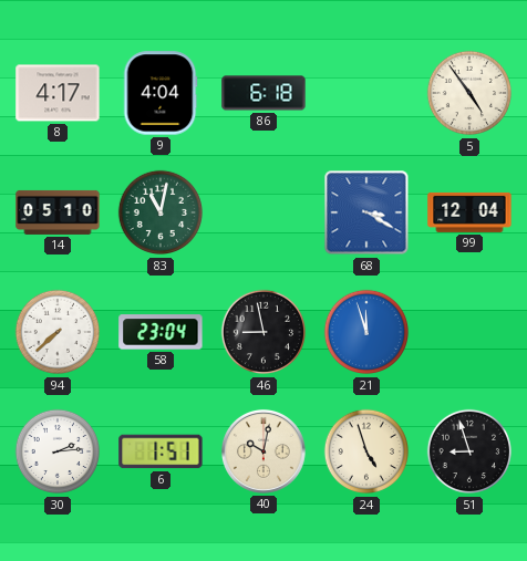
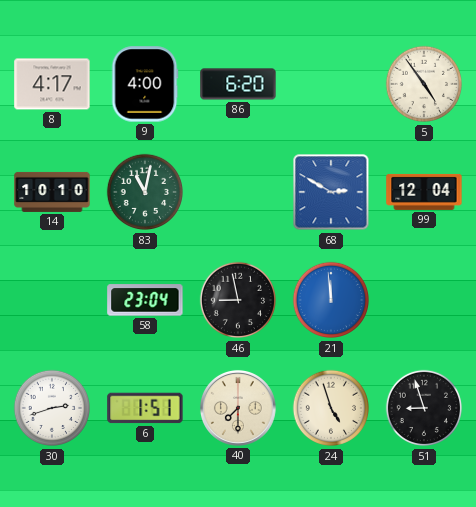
9: 4:04 -> 4:00 (145, 84)
86: 6:18 -> 6:20 (238, 84)
14: 05:10 -> 10:10 (52, 192)
68: 3:20 -> 2:50 (331, 192)
94: 7:38 -> none (56, 332)
21: 11:57 -> 11:59 (330, 300)
30: 2:14 -> 2:42 (51, 408)
40: 10:02 -> 7:30 (238, 408)
